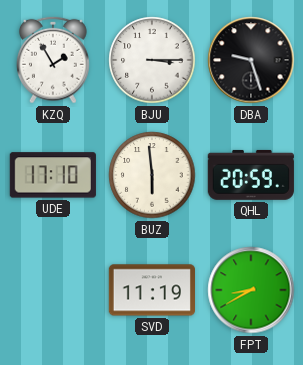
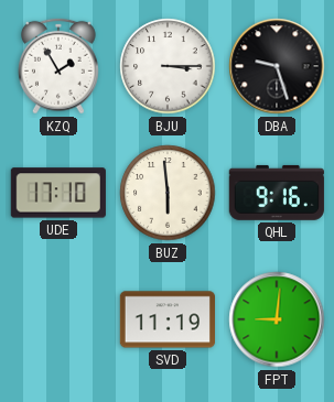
QHL: 20:59 -> 9:16 (277, 193)
FPT: 8:40 -> 9:01 (277, 319)
